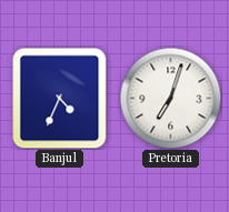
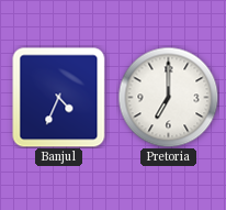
Pretoria: 7:03 -> 7:00 (168, 97)
